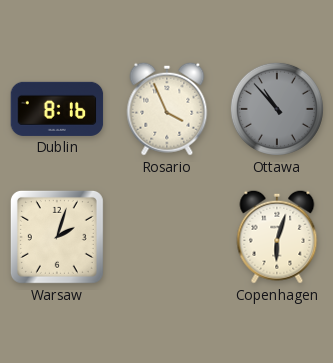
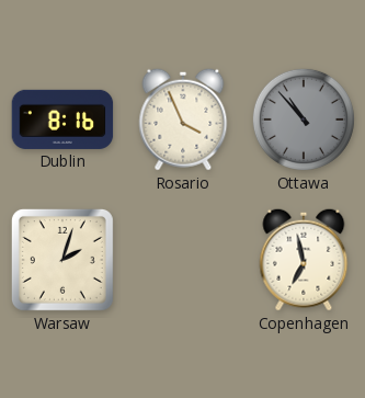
Copenhagen: 6:03 -> 6:58 (304, 260)
